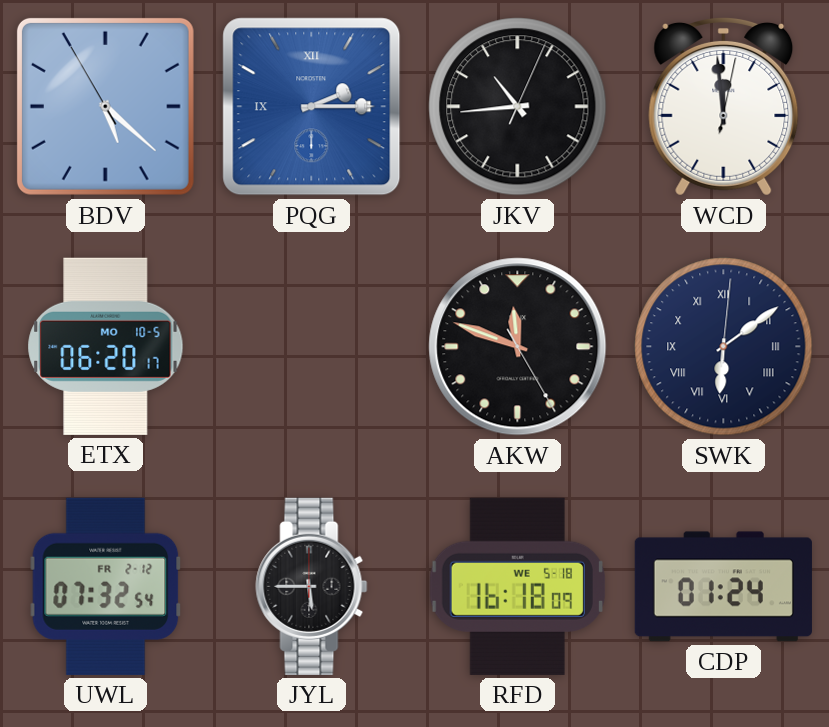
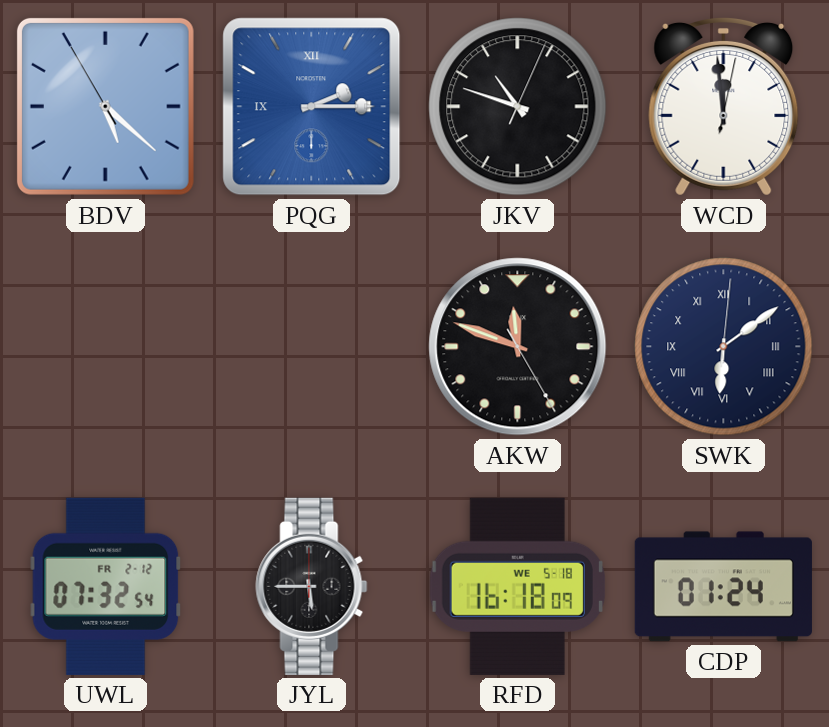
JKV: 10:44 -> 10:48 (518, 107)
ETX: 06:20 -> none (106, 346)
